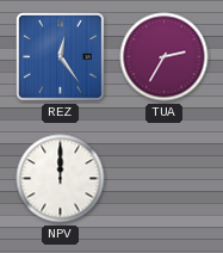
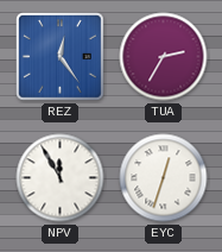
NPV: 12:00 -> 11:55 (61, 178)
EYC: none -> 12:33 (164, 178)
